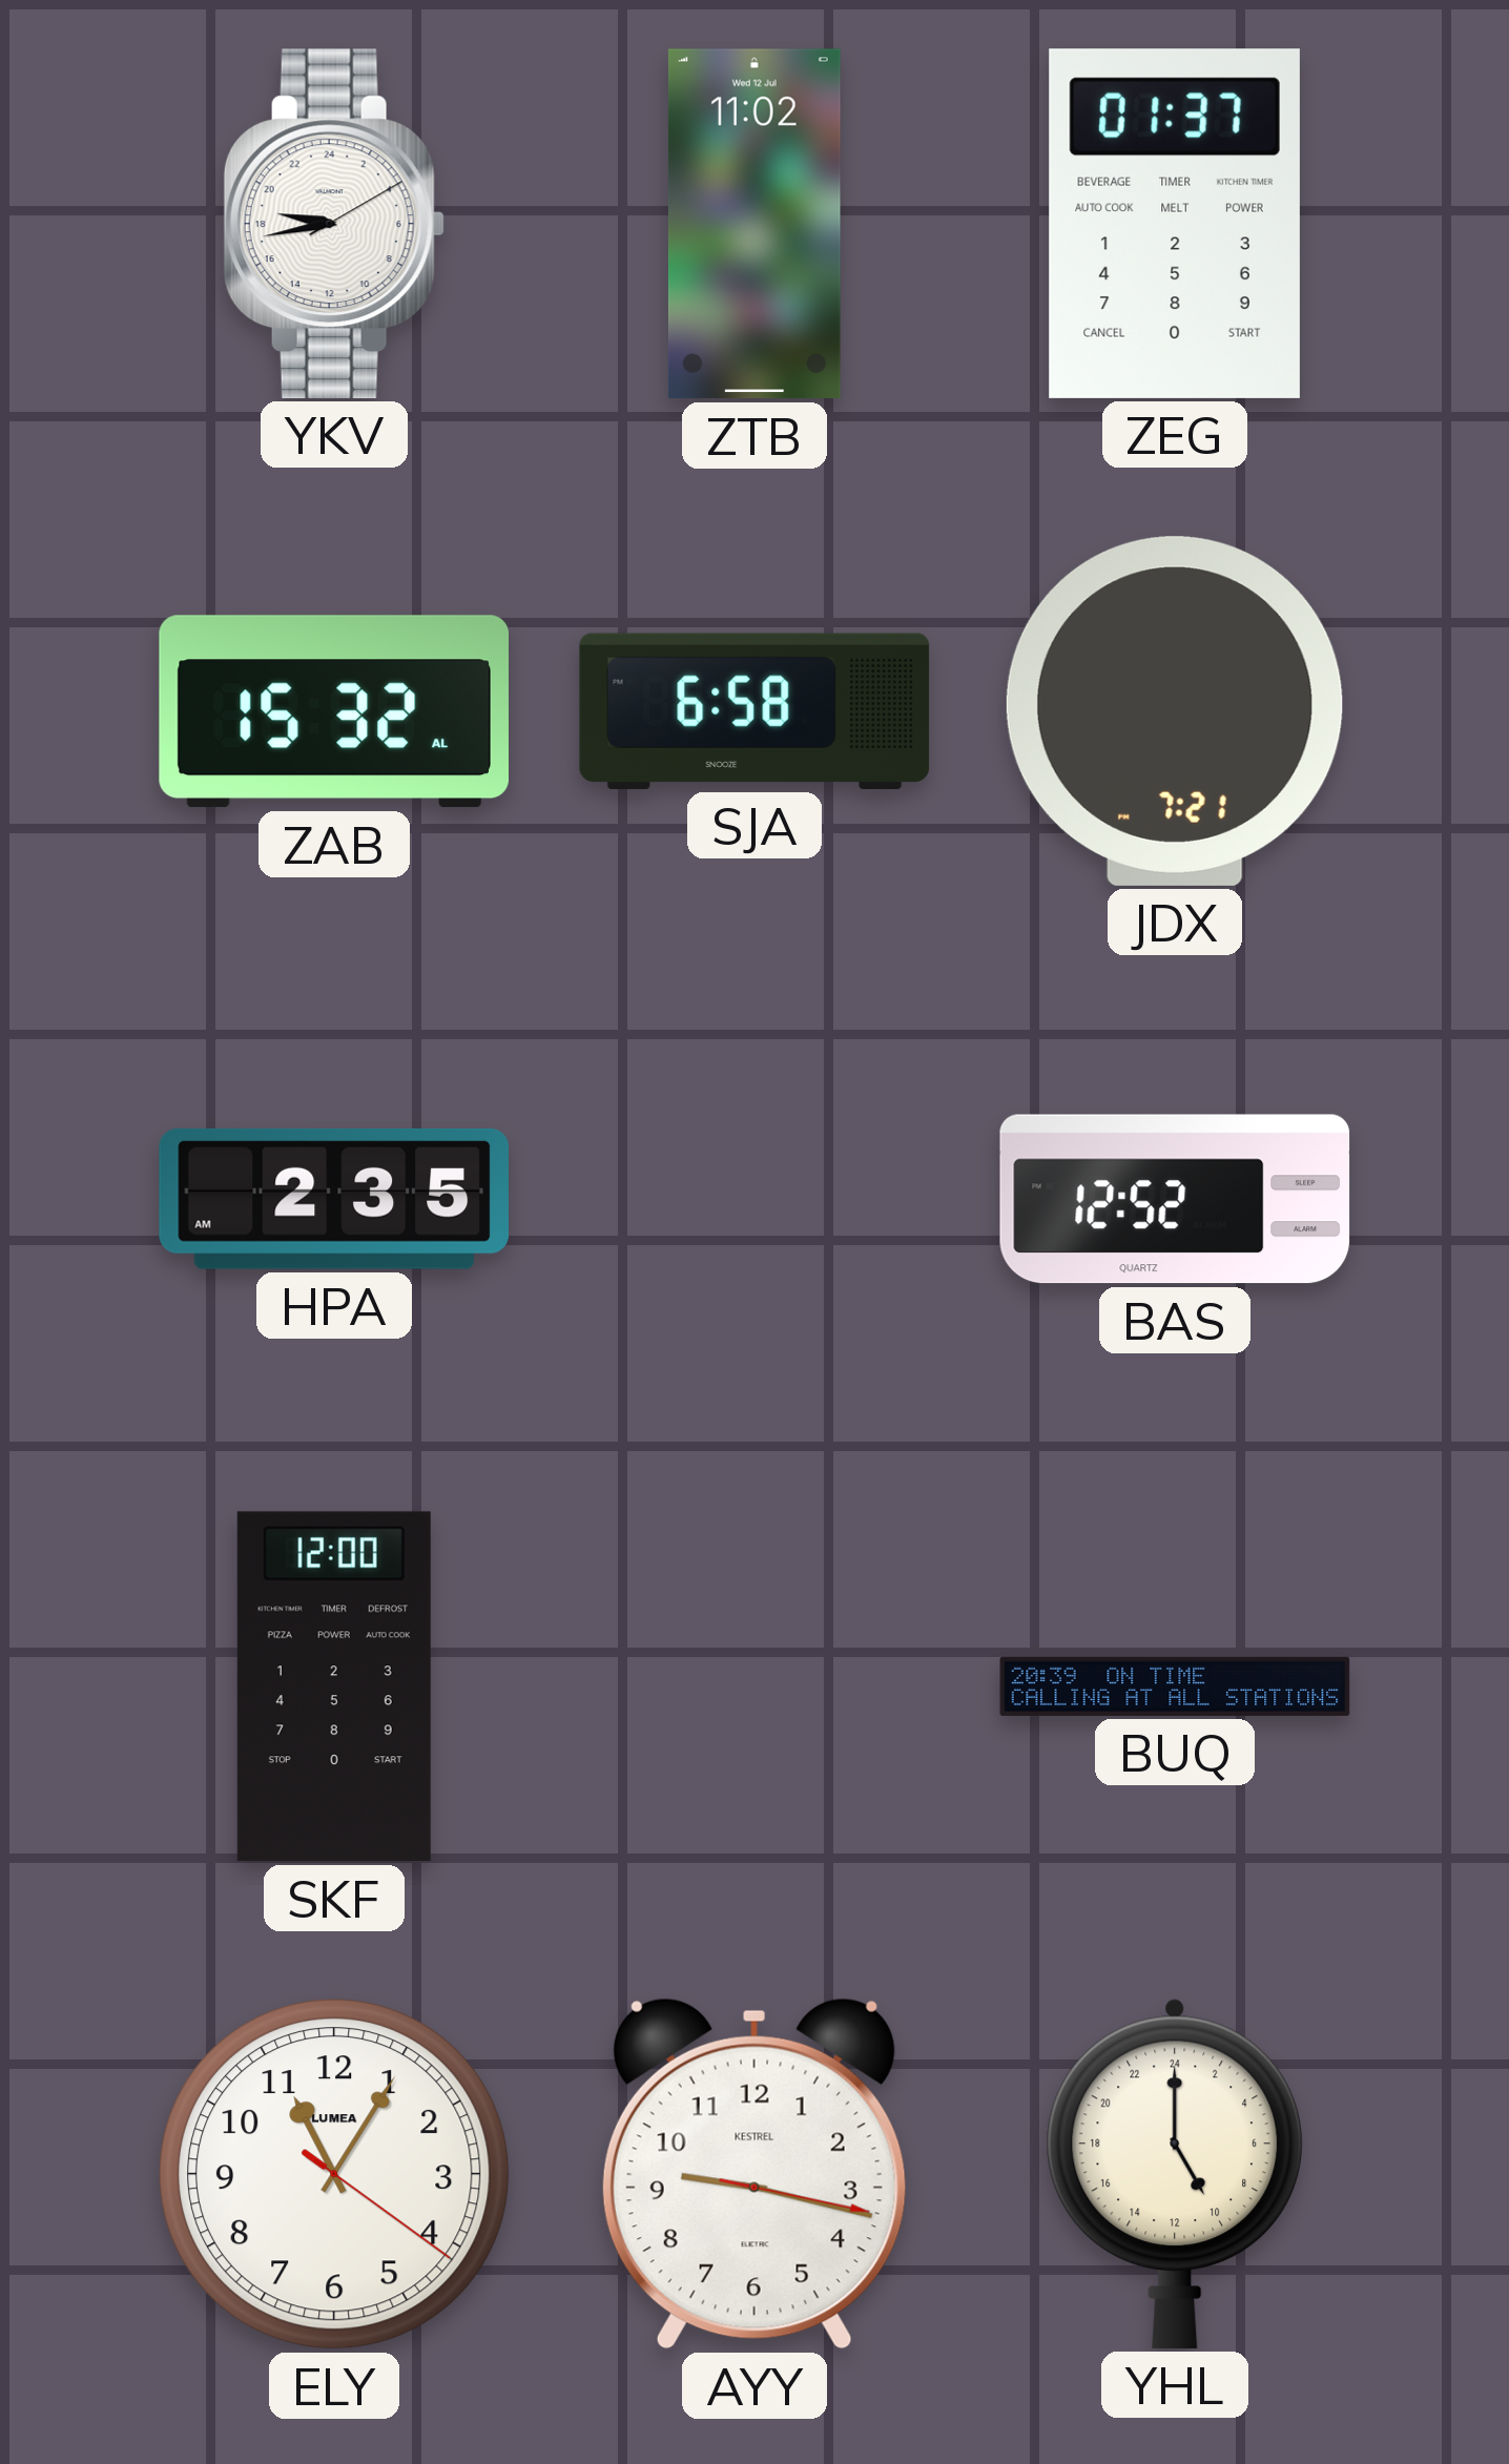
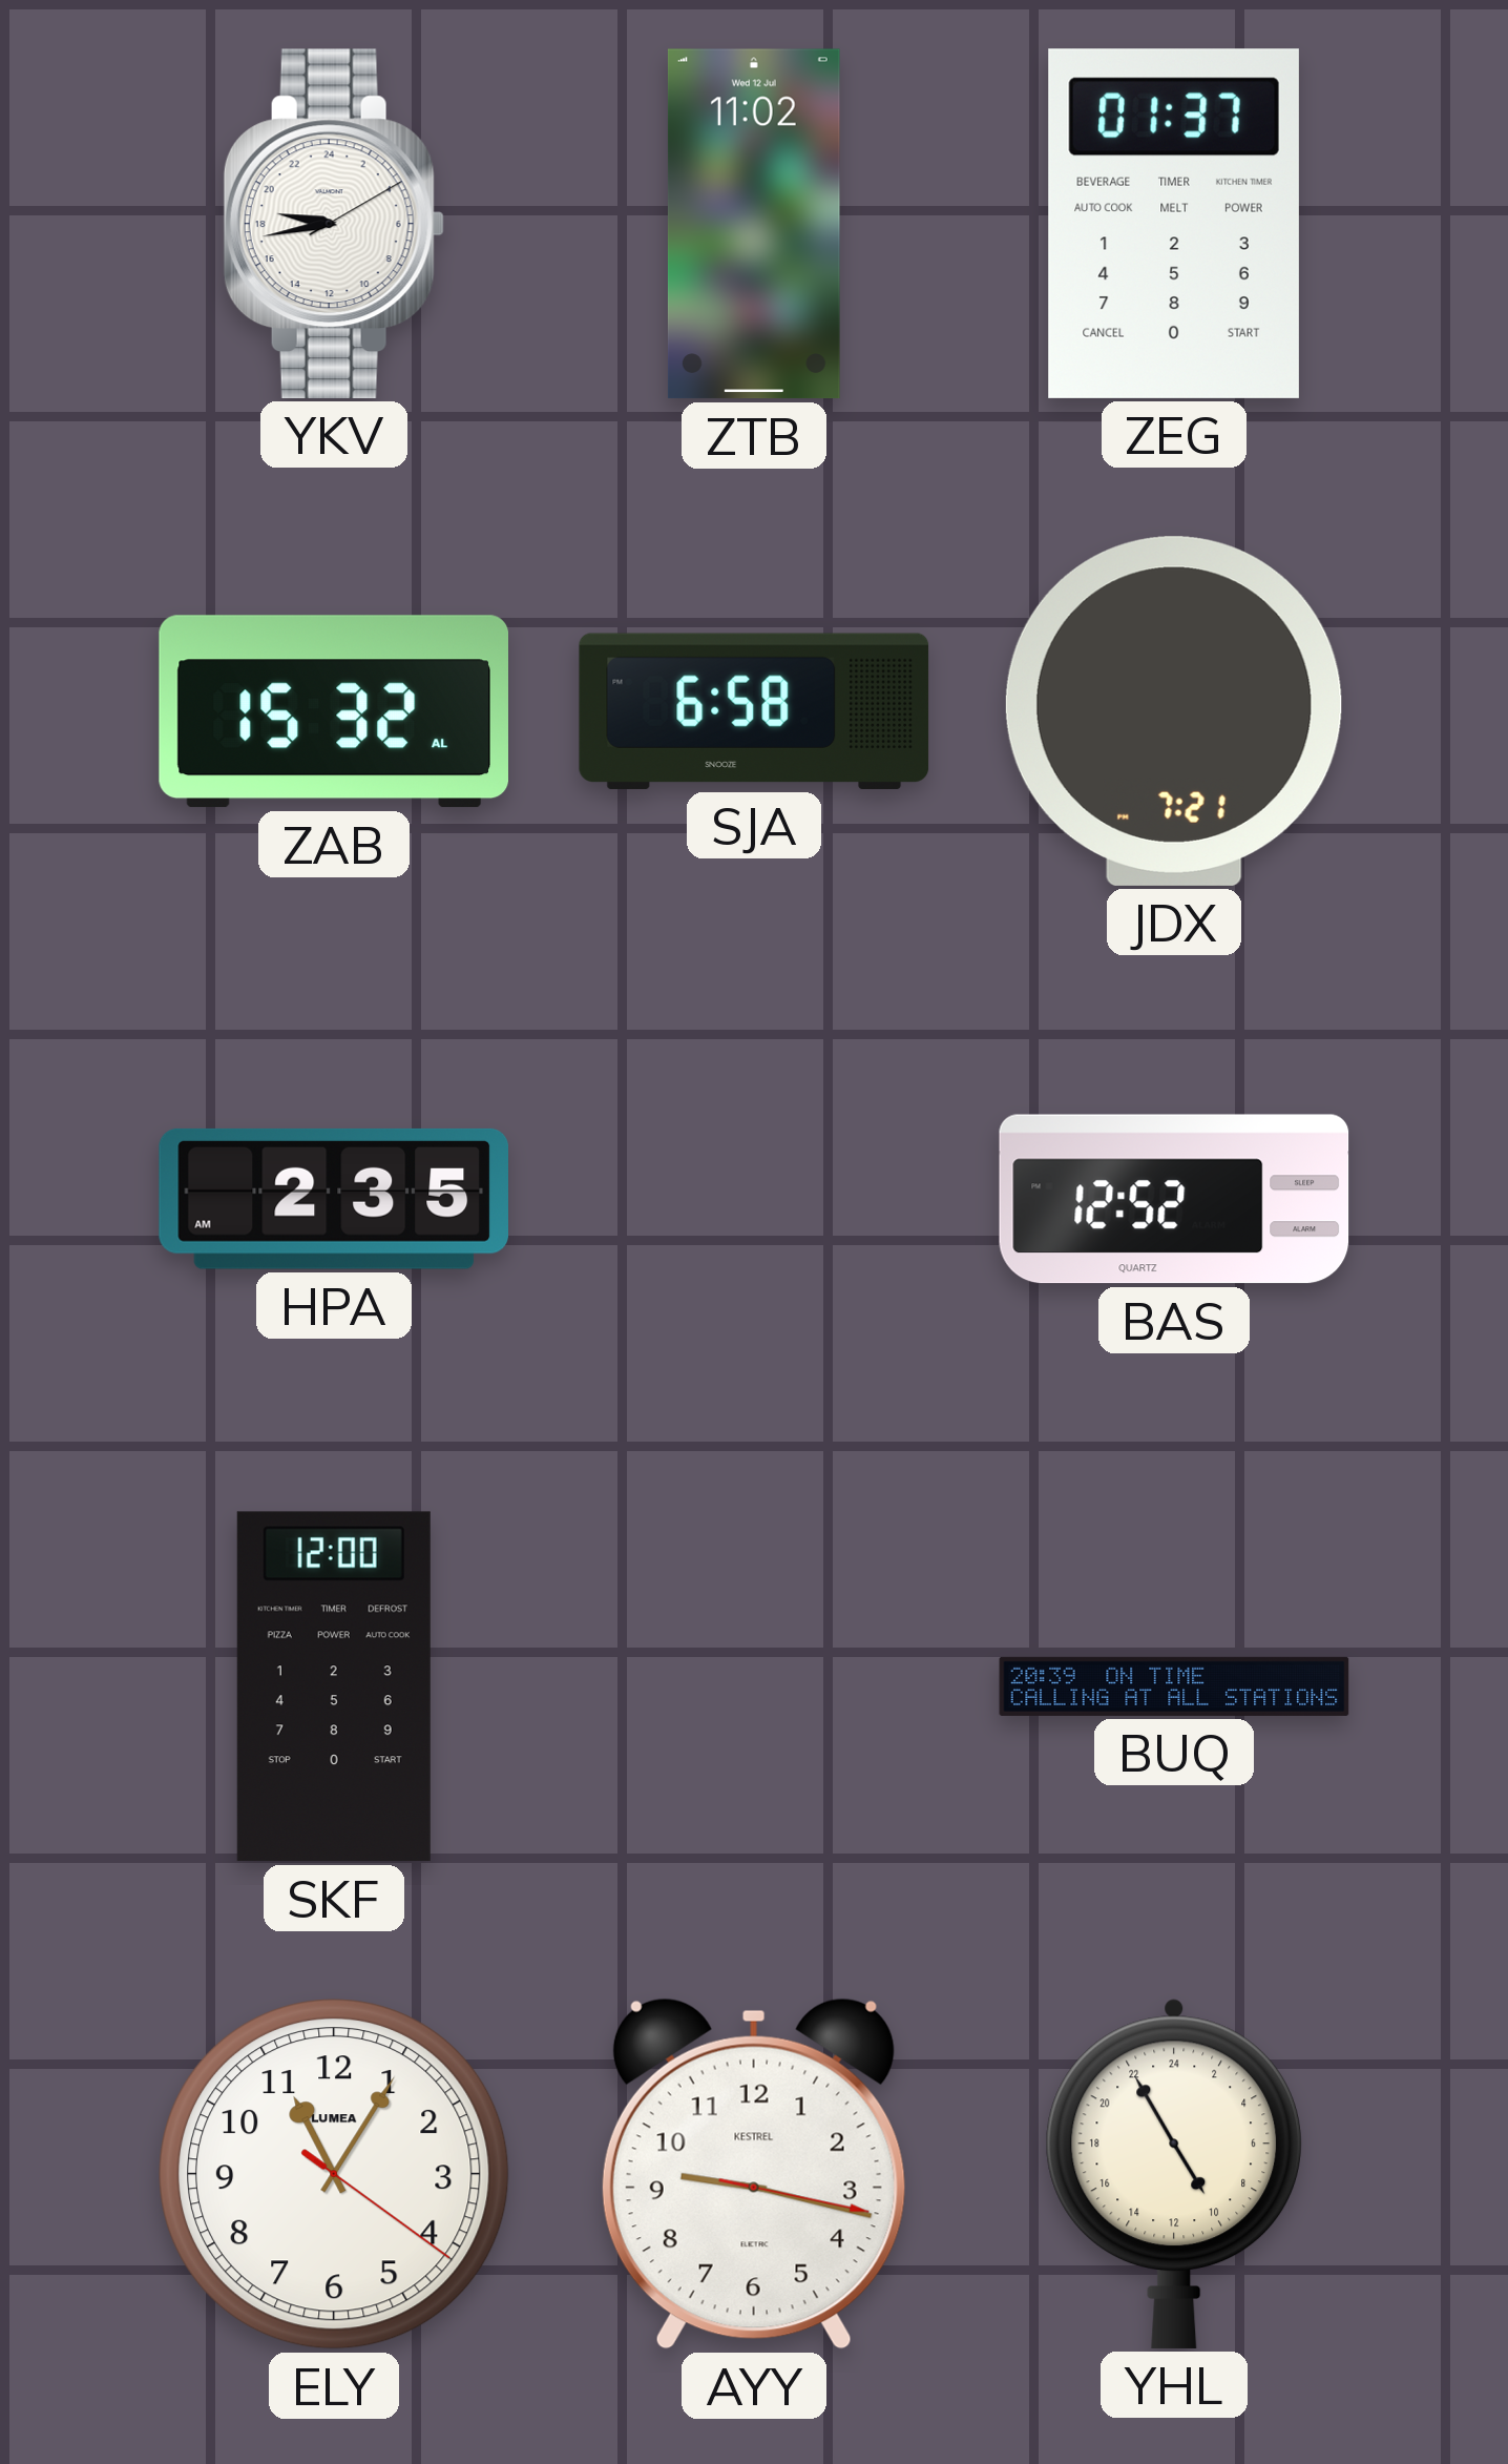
YHL: 10:00 -> 9:55 (1173, 2173)
